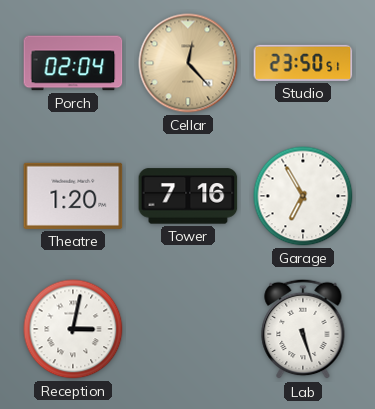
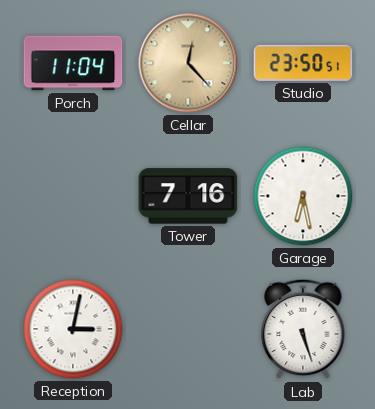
Porch: 02:04 -> 11:04 (73, 63)
Theatre: 1:20 -> none (73, 196)
Garage: 6:55 -> 6:28 (303, 196)
